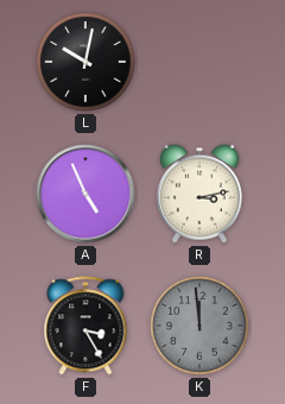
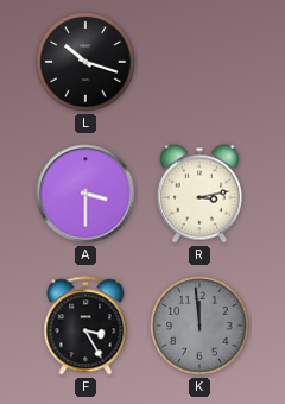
L: 10:02 -> 10:18 (85, 62)
A: 4:56 -> 3:30 (85, 194)
